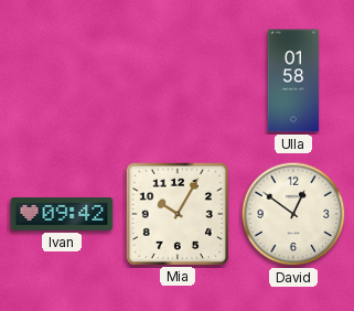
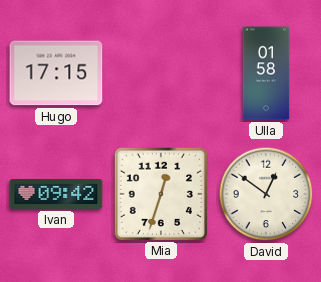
Hugo: none -> 17:15 (56, 73)
Mia: 10:05 -> 12:33 (160, 193)
